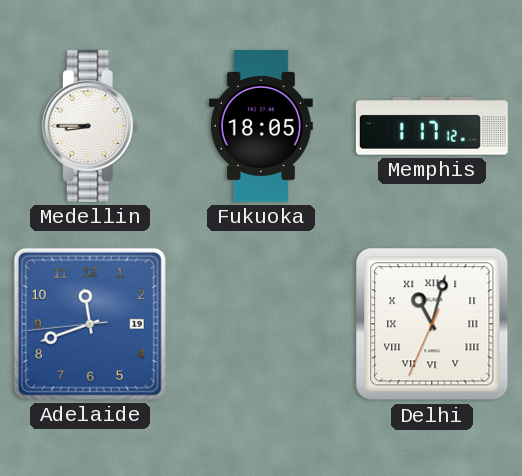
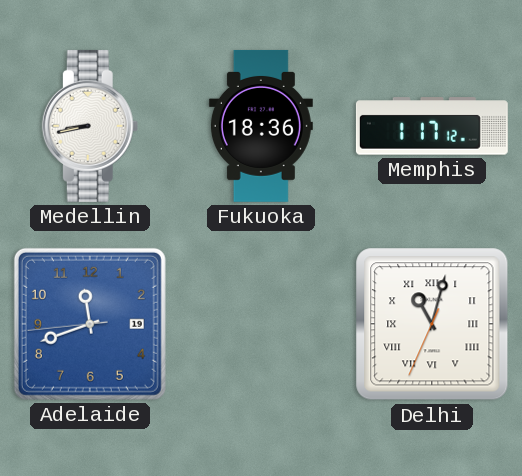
Medellin: 8:45 -> 8:43 (90, 126)
Fukuoka: 18:05 -> 18:36 (261, 126)
